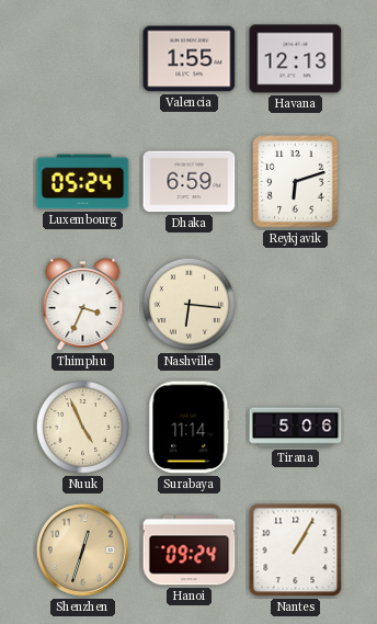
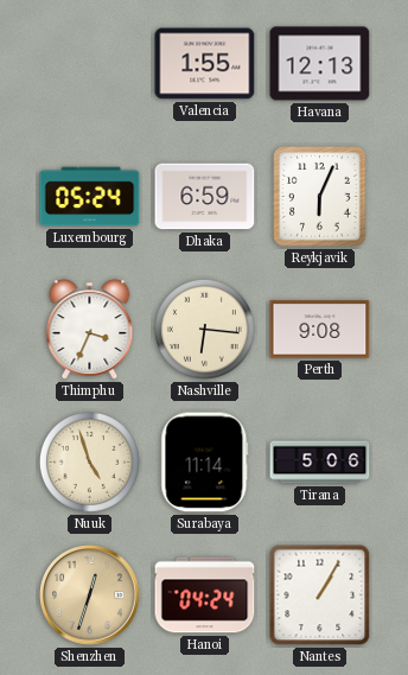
Reykjavik: 6:12 -> 6:04 (320, 197)
Perth: none -> 9:08 (320, 330)
Nuuk: 4:56 -> 4:57 (89, 461)
Hanoi: 09:24 -> 04:24 (205, 596)
